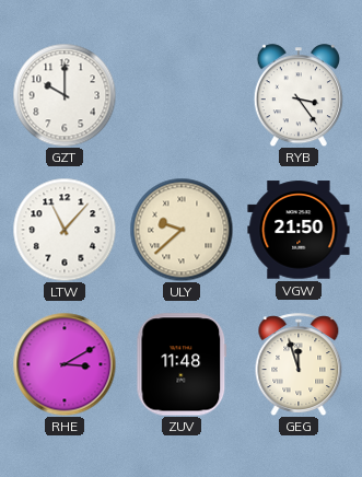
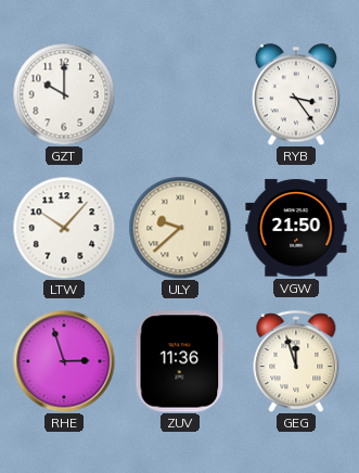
LTW: 11:07 -> 10:07 (64, 228)
RHE: 3:10 -> 2:57 (64, 361)
ZUV: 11:48 -> 11:36 (180, 361)
